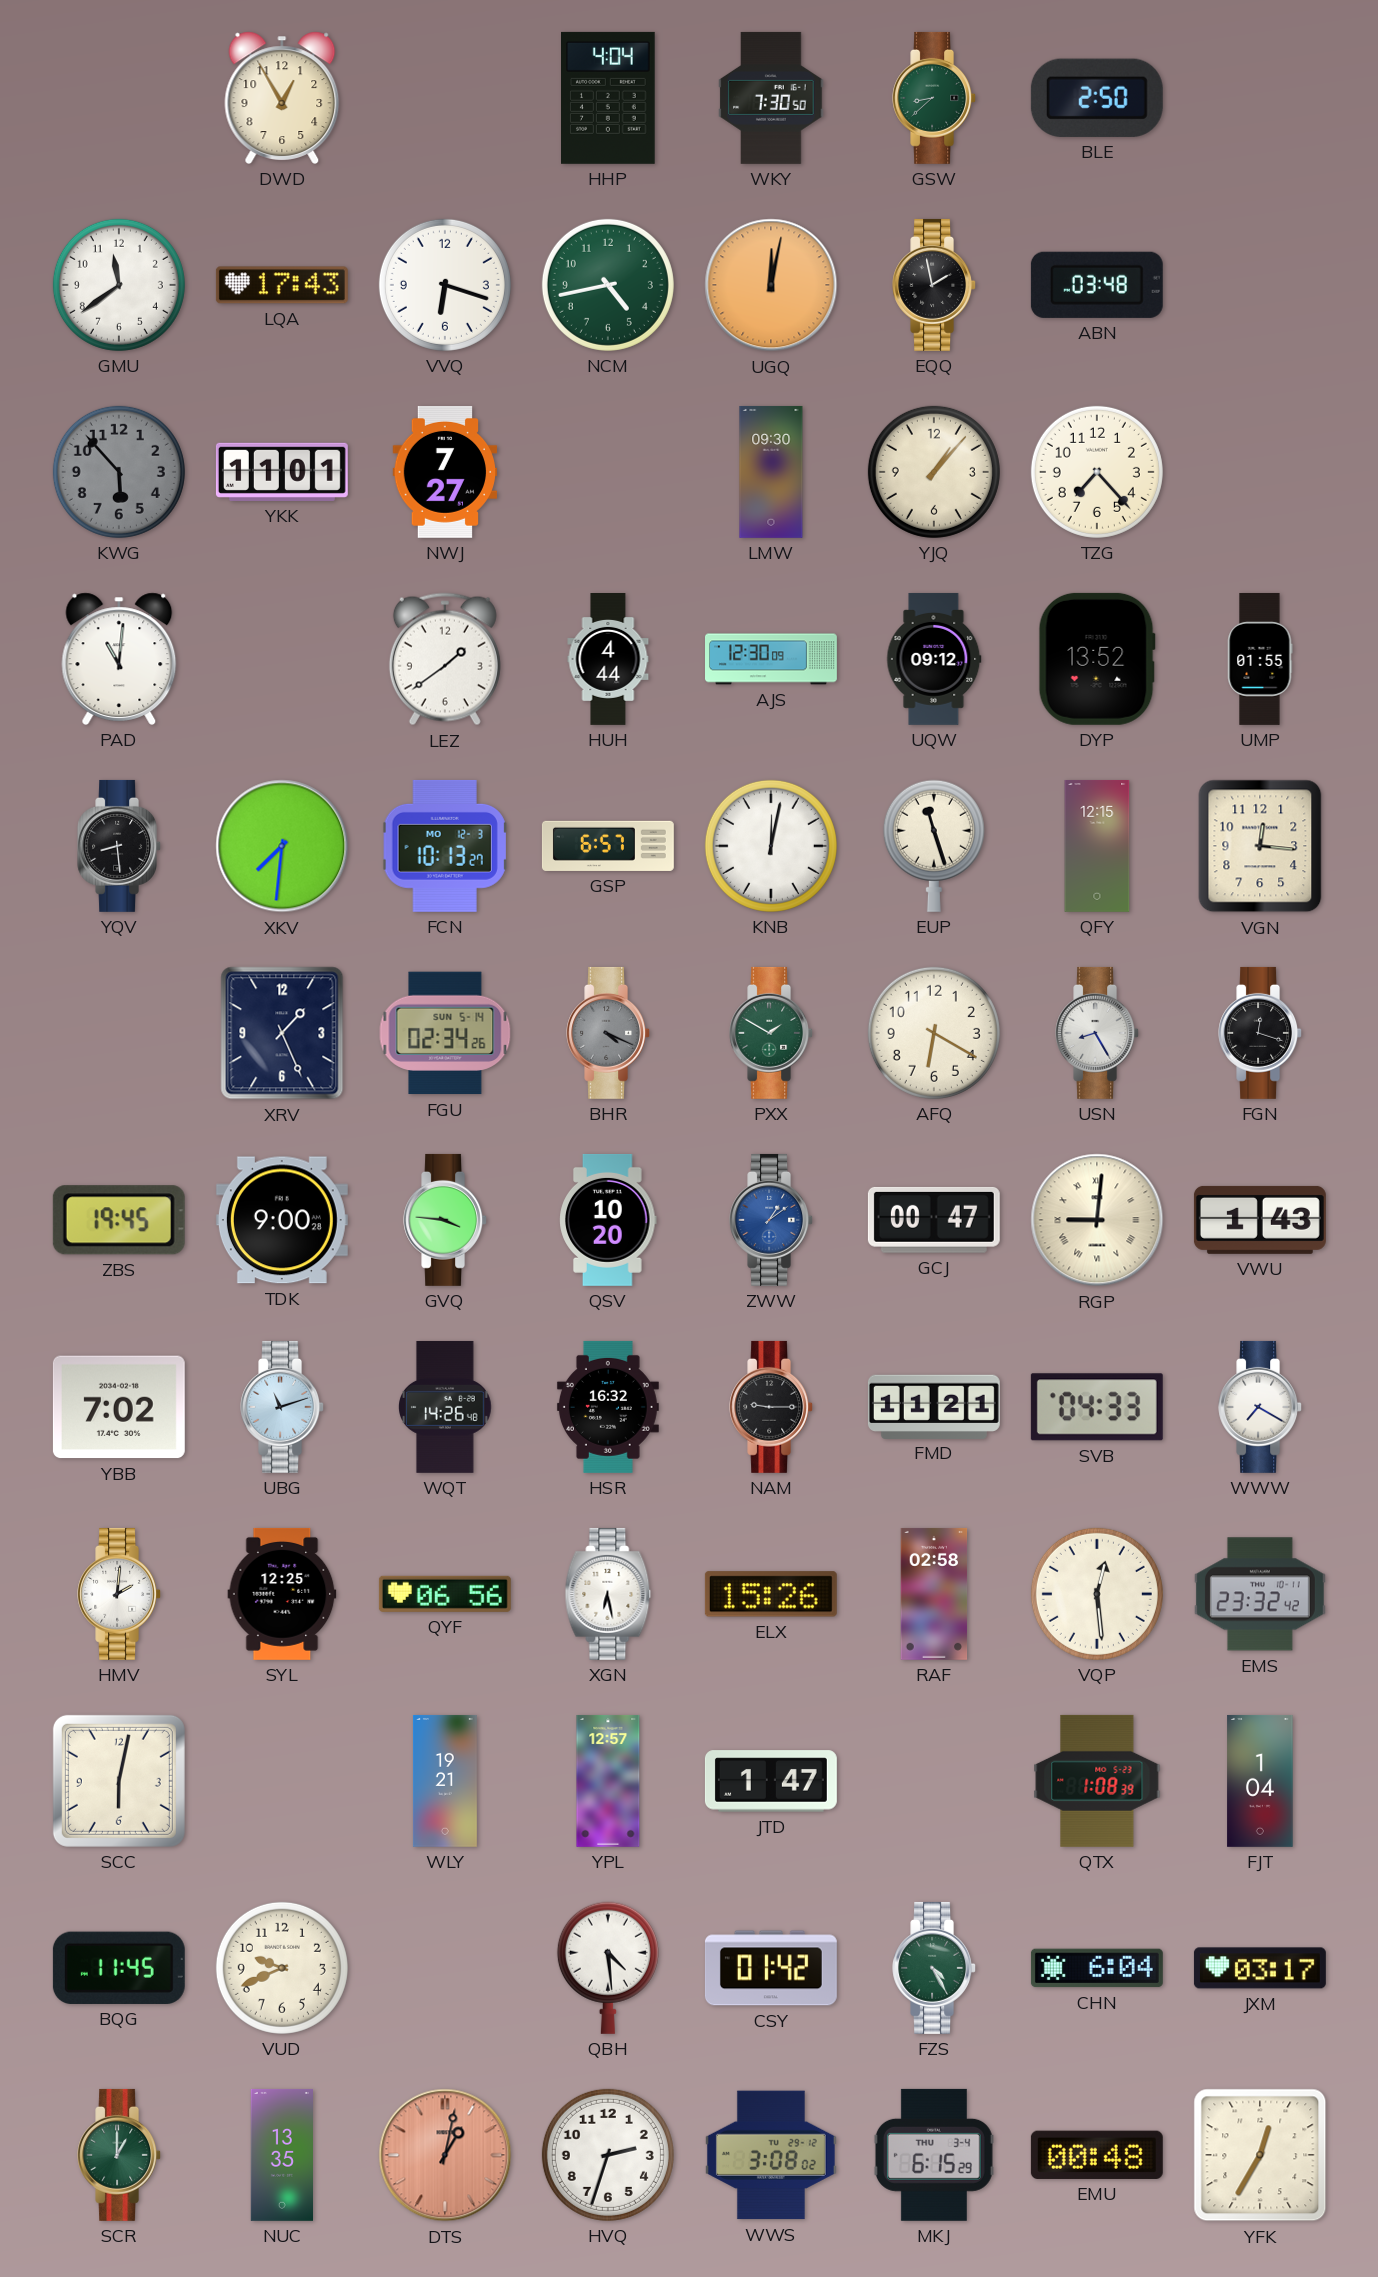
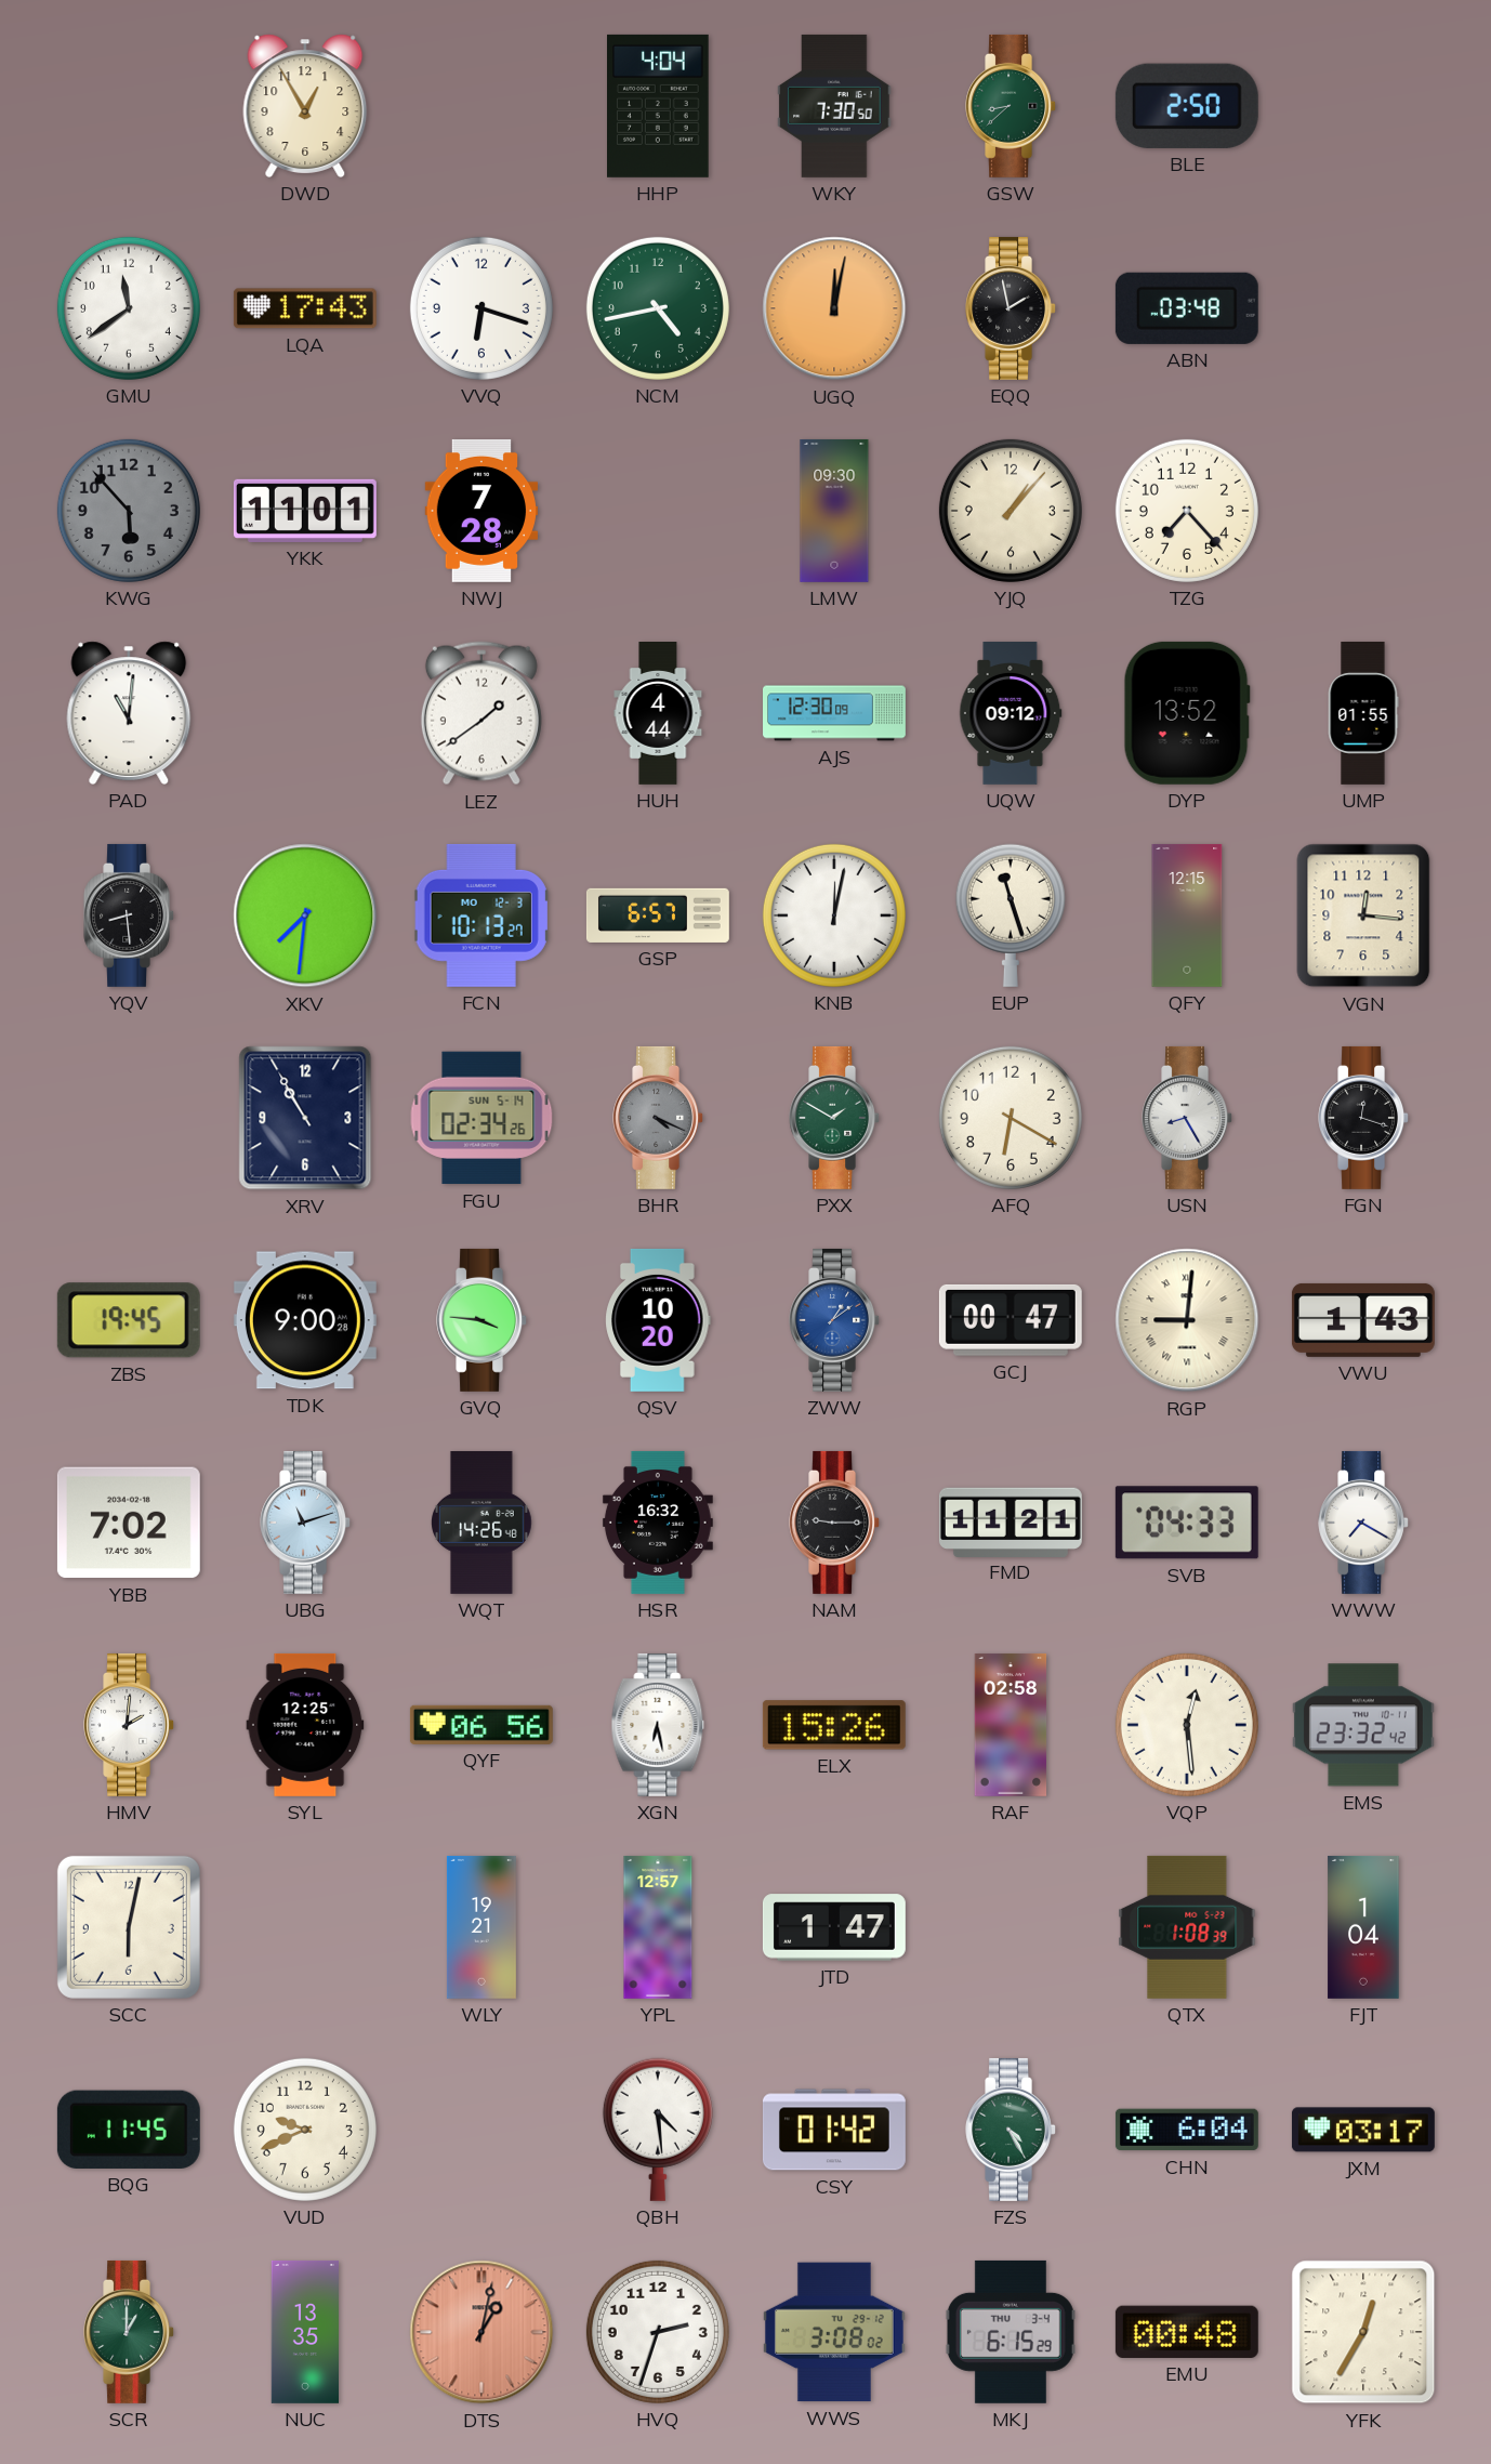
NWJ: 7:27 -> 7:28 (481, 511)
XRV: 1:26 -> 10:55 (305, 1118)
